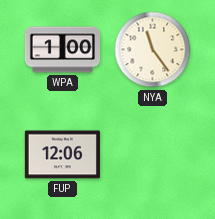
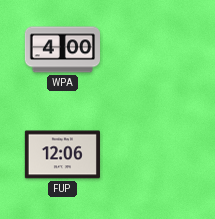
WPA: 1:00 -> 4:00 (62, 50)
NYA: 11:24 -> none (153, 50)
